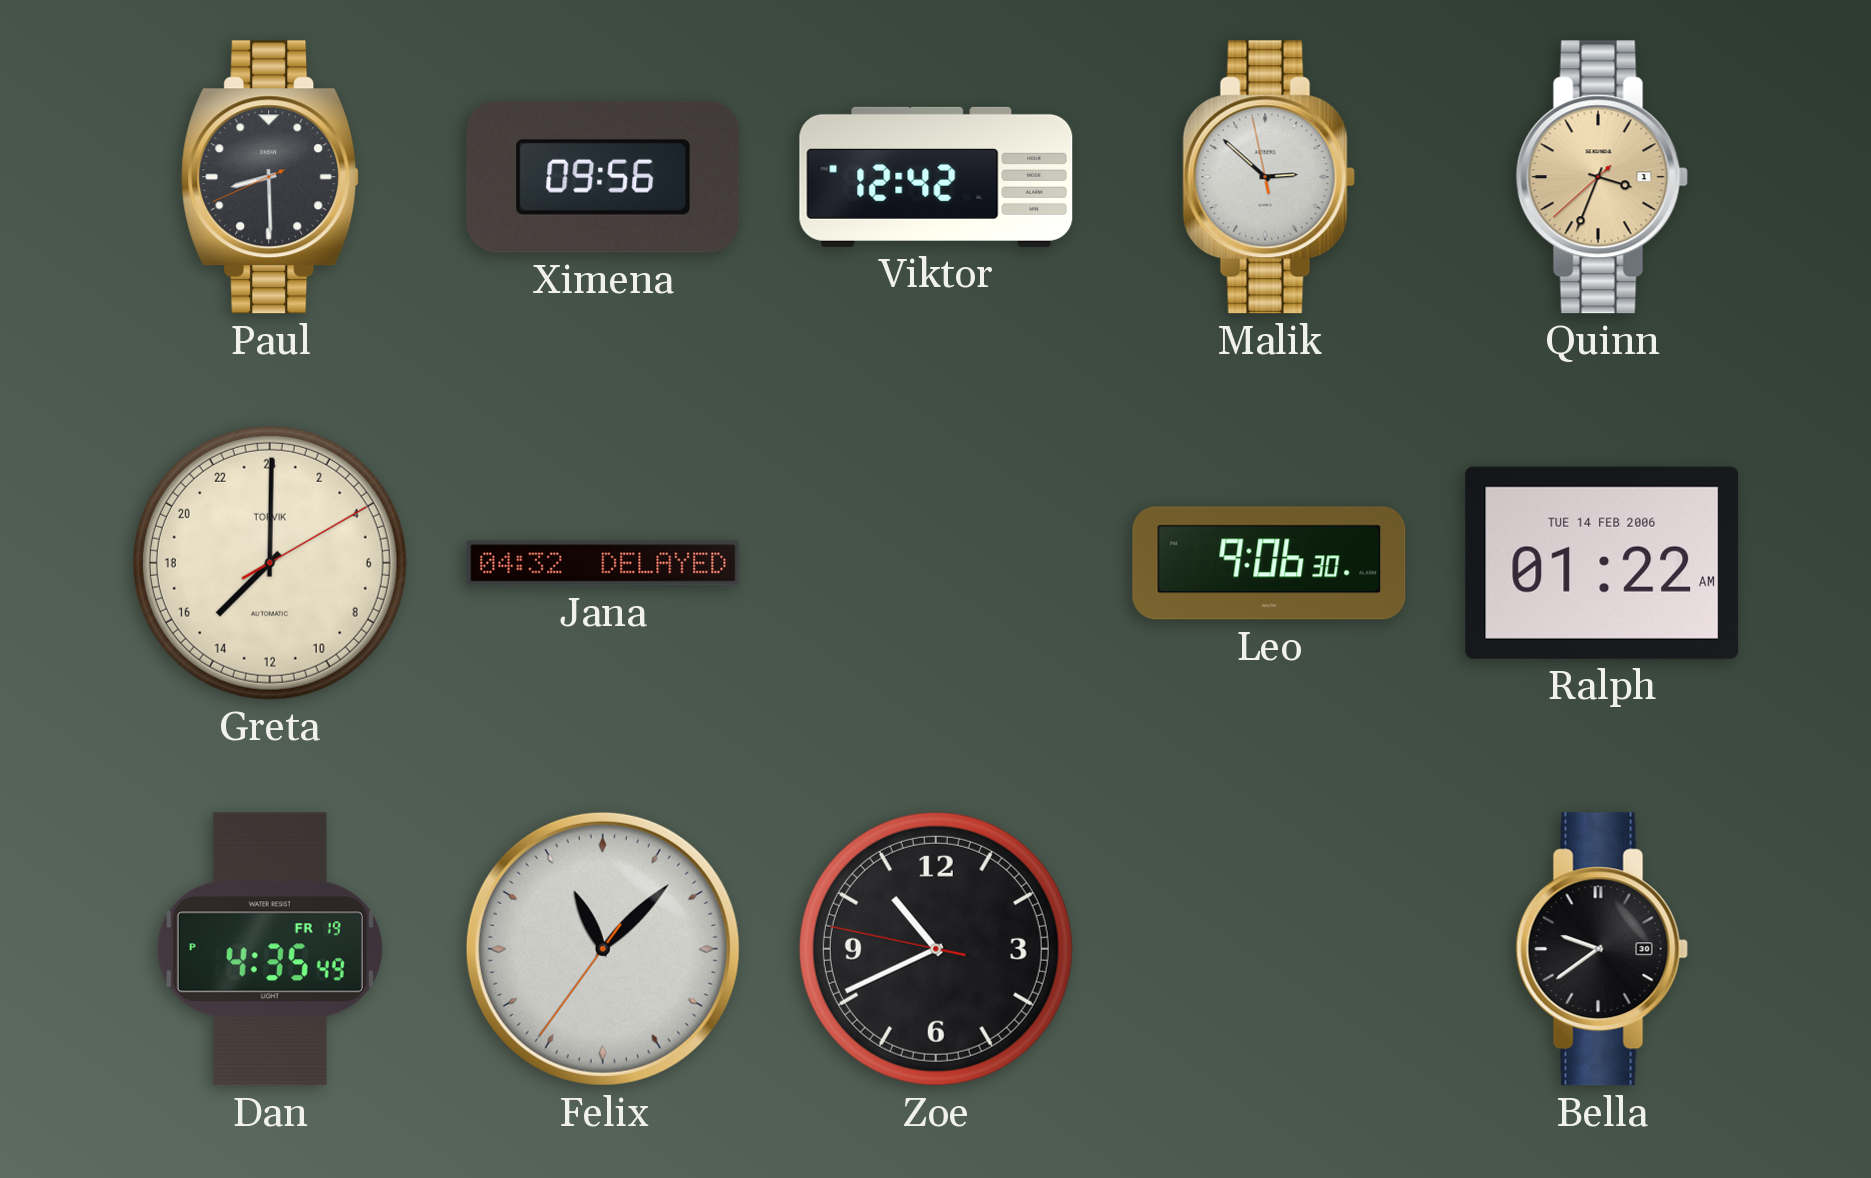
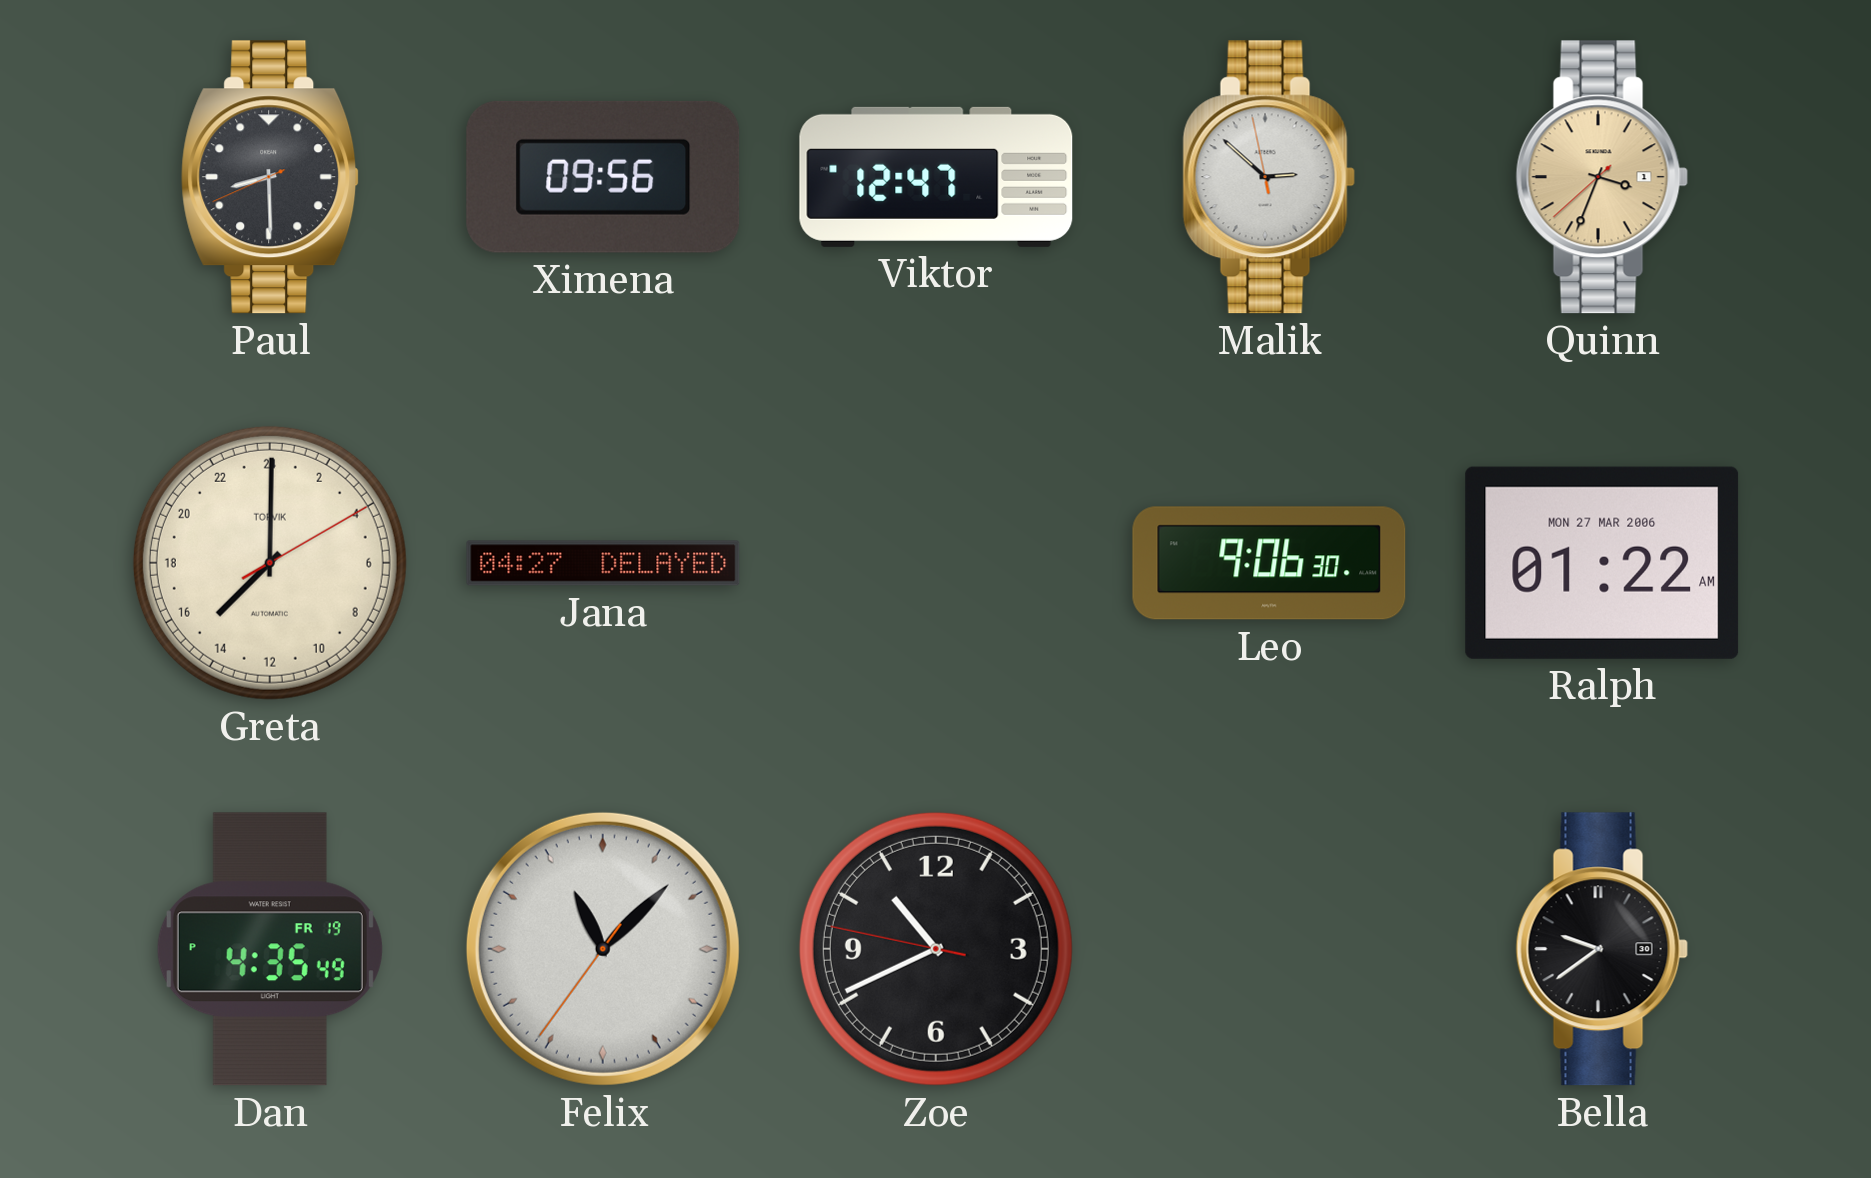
Viktor: 12:42 -> 12:47 (936, 177)
Jana: 04:32 -> 04:27 (603, 563)
Ralph date: TUE 14 FEB 2006 -> MON 27 MAR 2006 (1602, 563)
